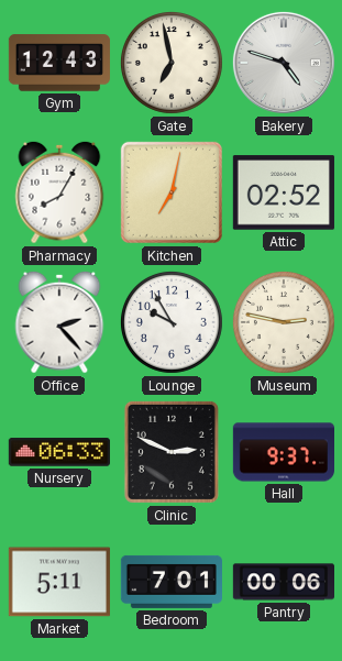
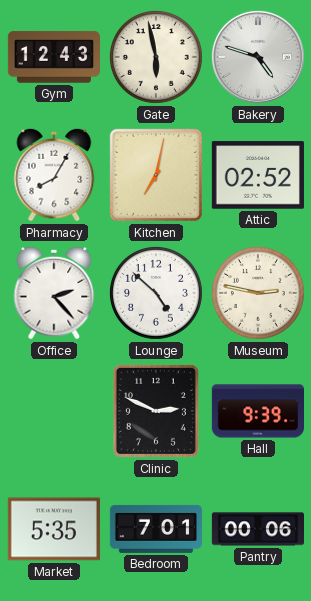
Gate: 6:58 -> 5:58 (156, 57)
Lounge: 9:55 -> 4:52 (156, 293)
Nursery: 06:33 -> none (59, 452)
Hall: 9:37 -> 9:39 (257, 411)
Market: 5:11 -> 5:35 (54, 529)
